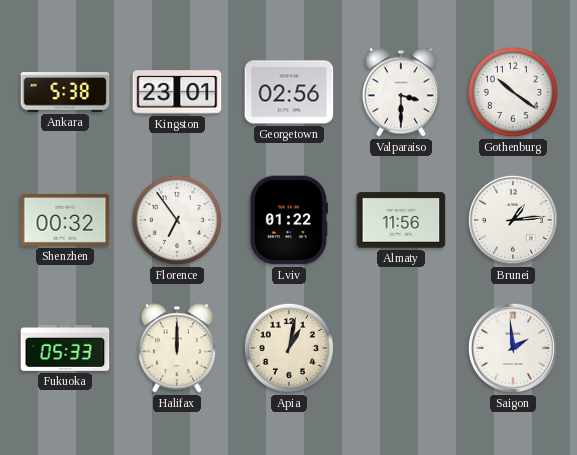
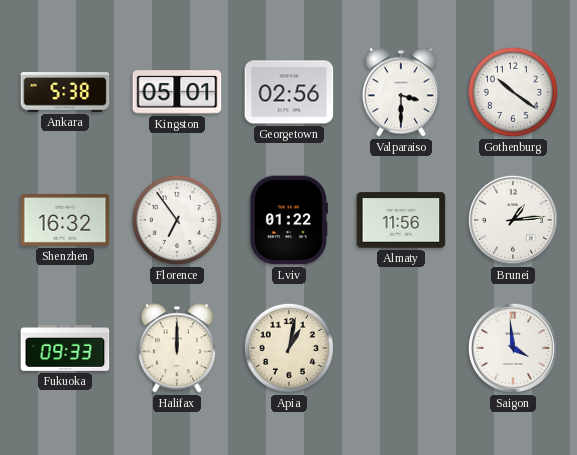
Kingston: 23:01 -> 05:01 (177, 92)
Shenzhen: 00:32 -> 16:32 (65, 220)
Fukuoka: 05:33 -> 09:33 (65, 348)
Saigon: 1:59 -> 3:59 (513, 348)
